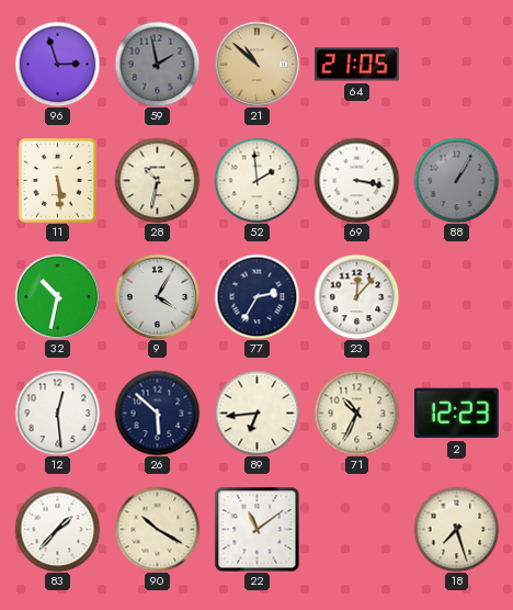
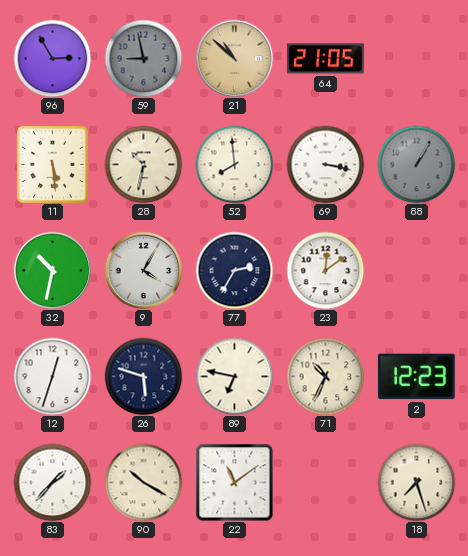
96: 2:57 -> 2:55 (52, 58)
59: 1:58 -> 8:58 (143, 58)
52: 1:59 -> 7:59 (234, 164)
23: 12:07 -> 12:09 (325, 270)
12: 12:29 -> 12:33 (52, 376)
26: 5:52 -> 5:48 (143, 376)
89: 6:44 -> 6:47 (234, 376)
